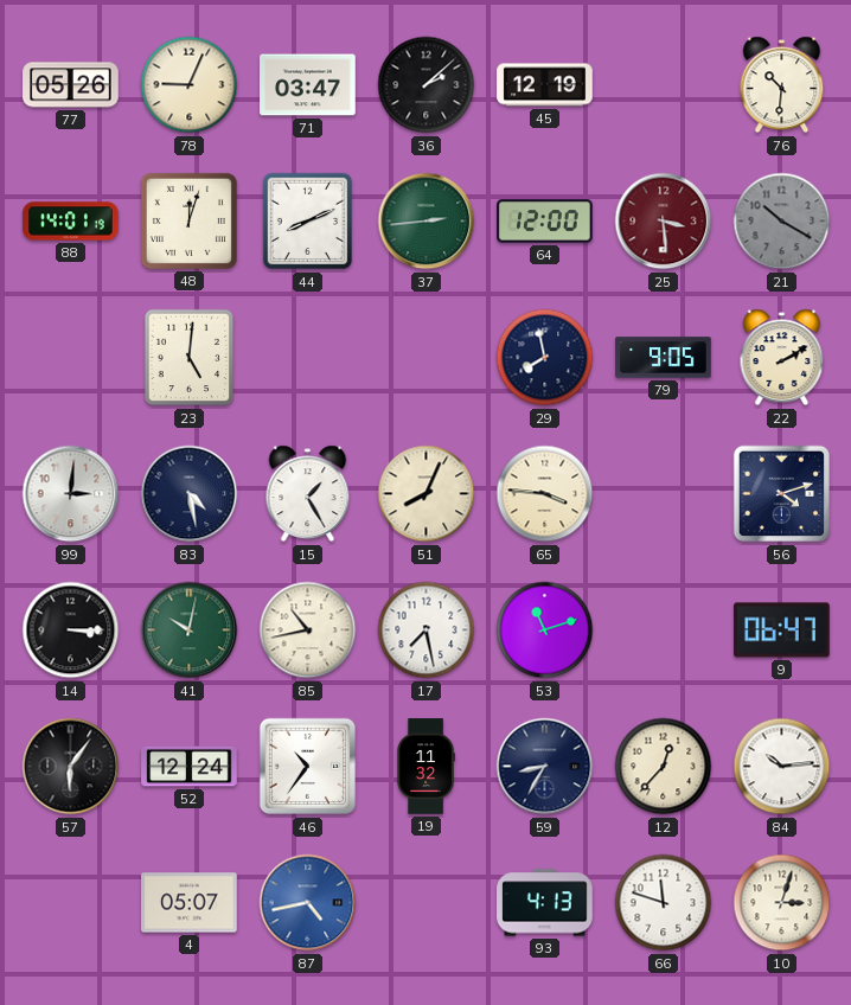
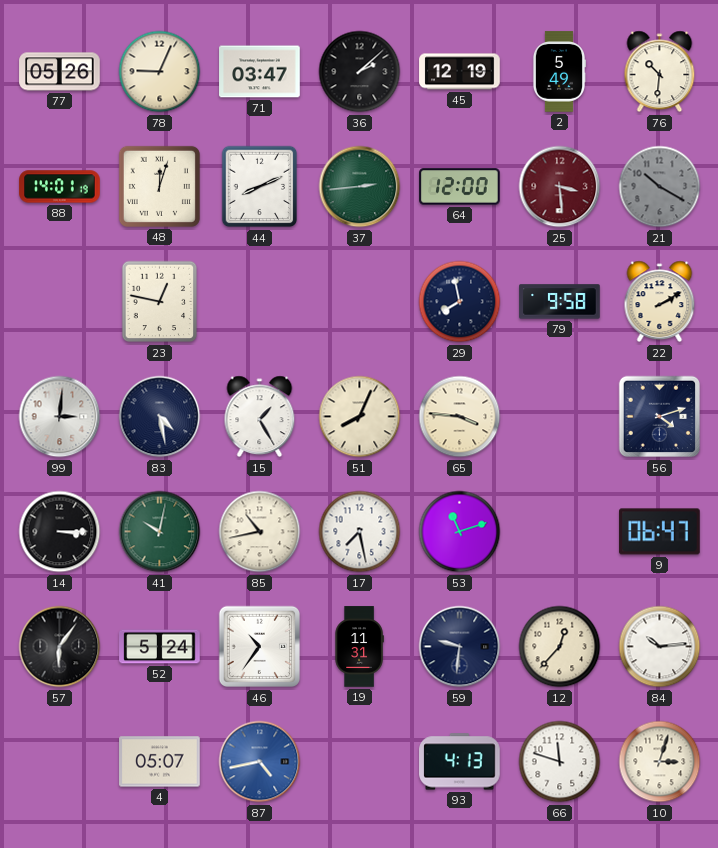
2: none -> 5:49 (558, 72)
23: 5:01 -> 12:47 (160, 302)
79: 9:05 -> 9:58 (560, 302)
52: 12:24 -> 5:24 (160, 647)
19: 11:32 -> 11:31 (359, 647)
59: 8:35 -> 9:31 (460, 647)
